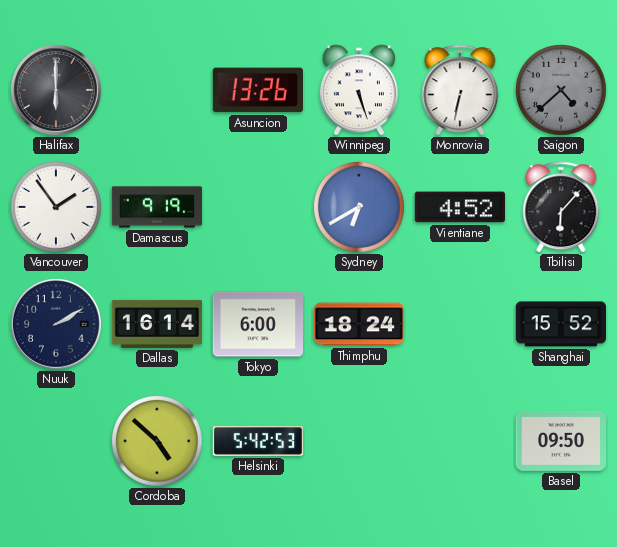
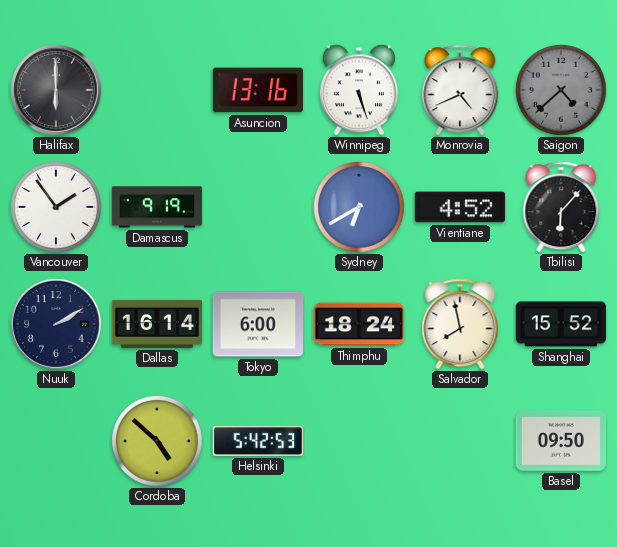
Asuncion: 13:26 -> 13:16 (258, 90)
Monrovia: 6:32 -> 4:41 (460, 90)
Salvador: none -> 7:58 (460, 324)
